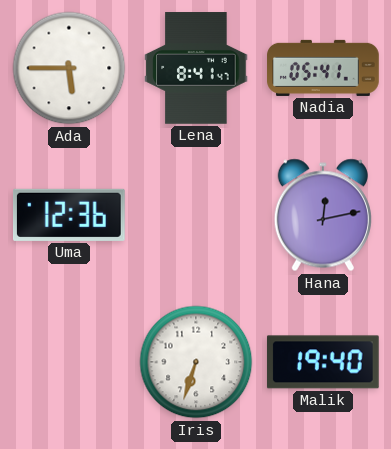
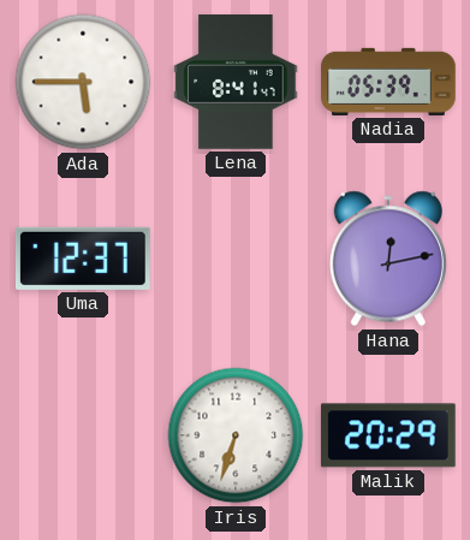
Nadia: 05:41 -> 05:39 (388, 82)
Uma: 12:36 -> 12:37 (84, 259)
Malik: 19:40 -> 20:29 (388, 435)
